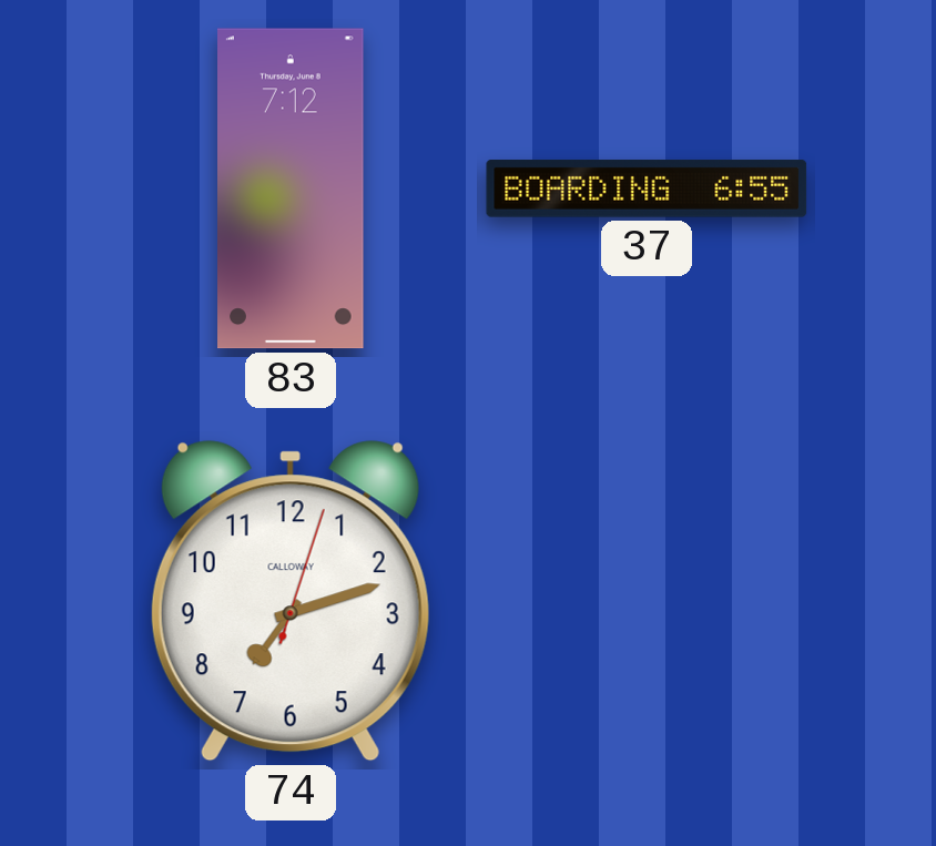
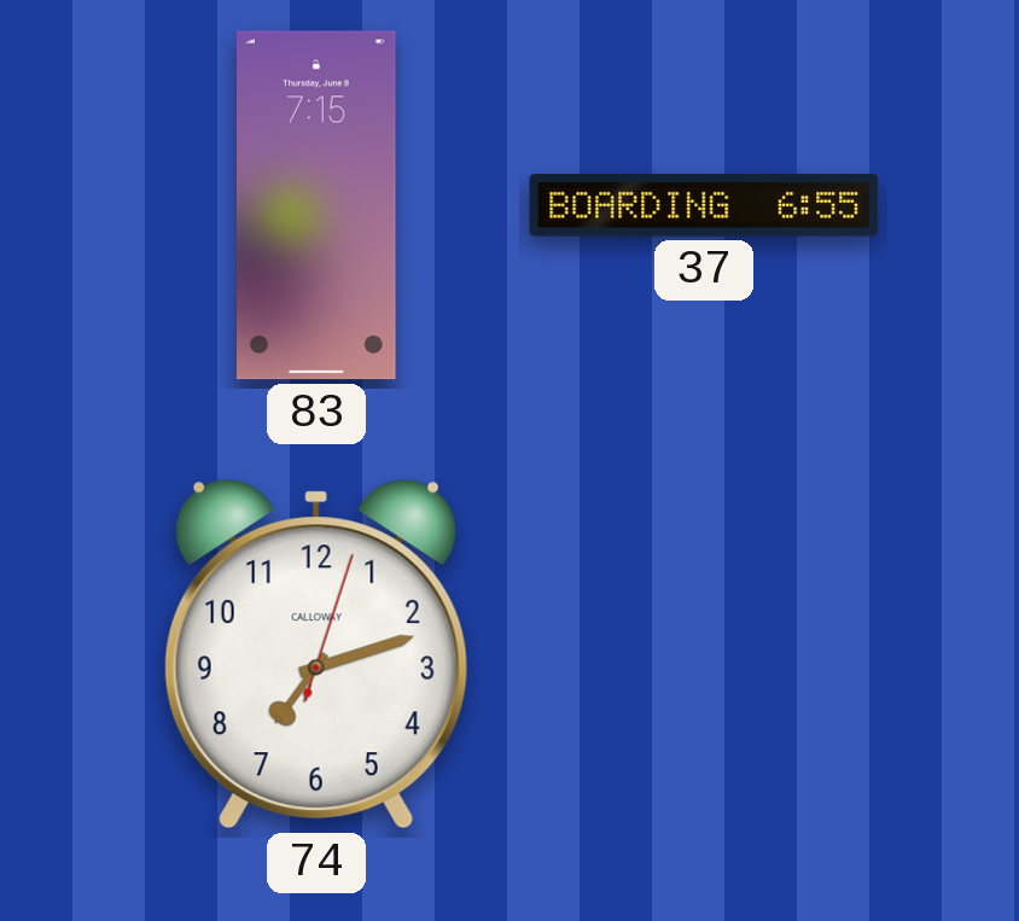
83: 7:12 -> 7:15 (318, 205)
